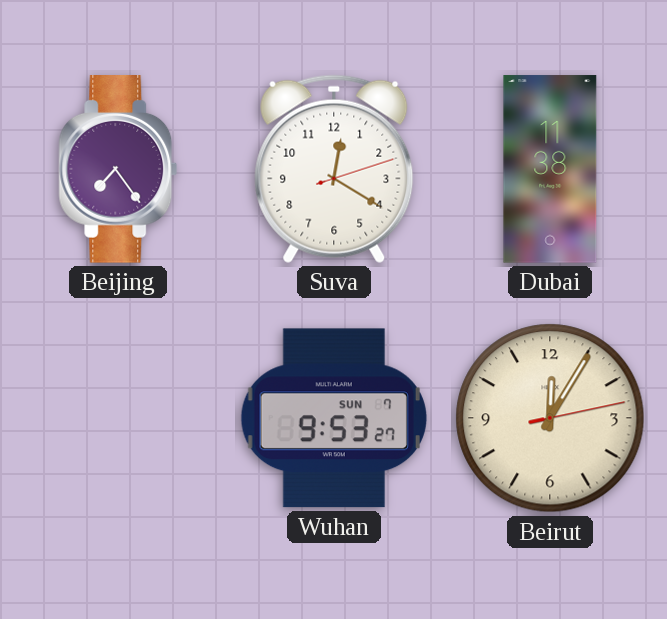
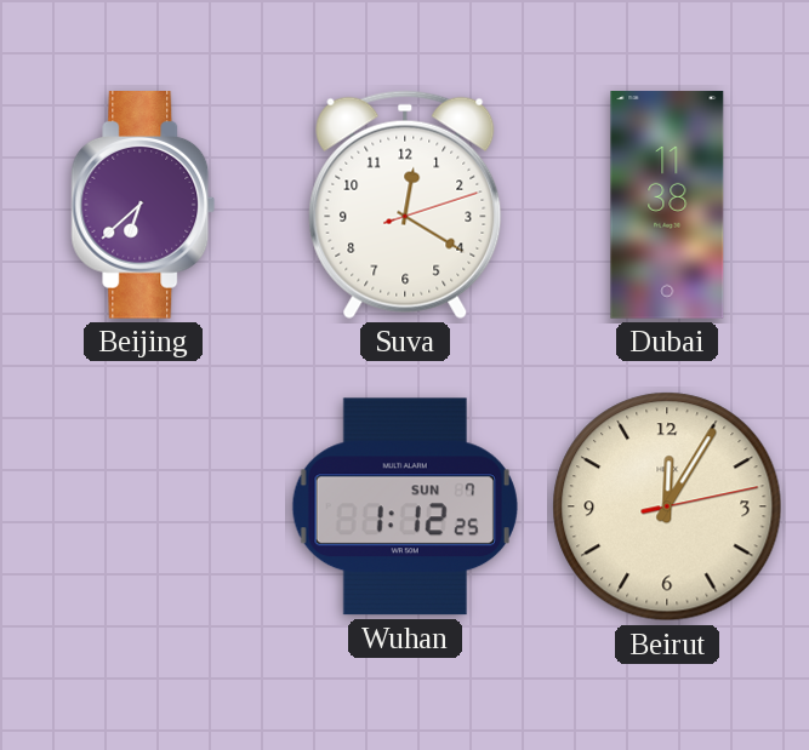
Beijing: 7:24 -> 6:38 (143, 206)
Wuhan: 9:53 -> 1:12 (405, 506)
